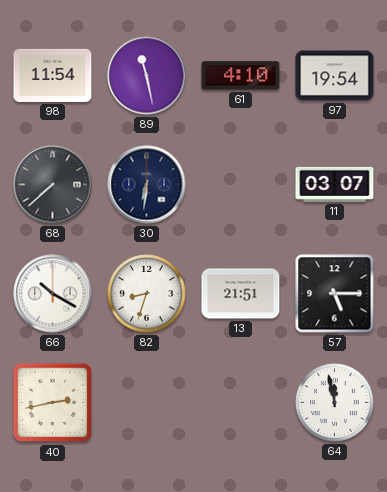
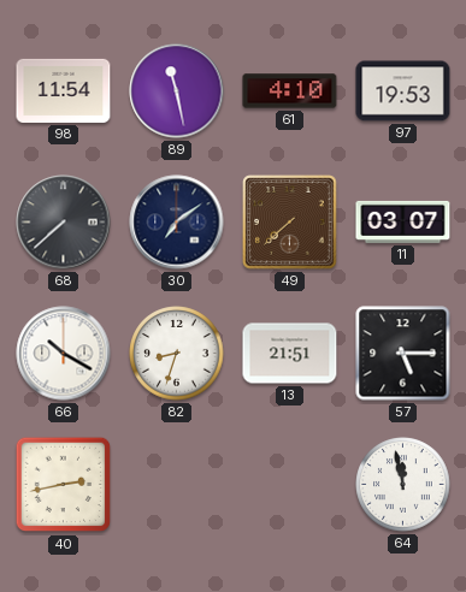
97: 19:54 -> 19:53 (403, 91)
30: 6:31 -> 7:09 (177, 223)
49: none -> 7:38 (290, 223)
